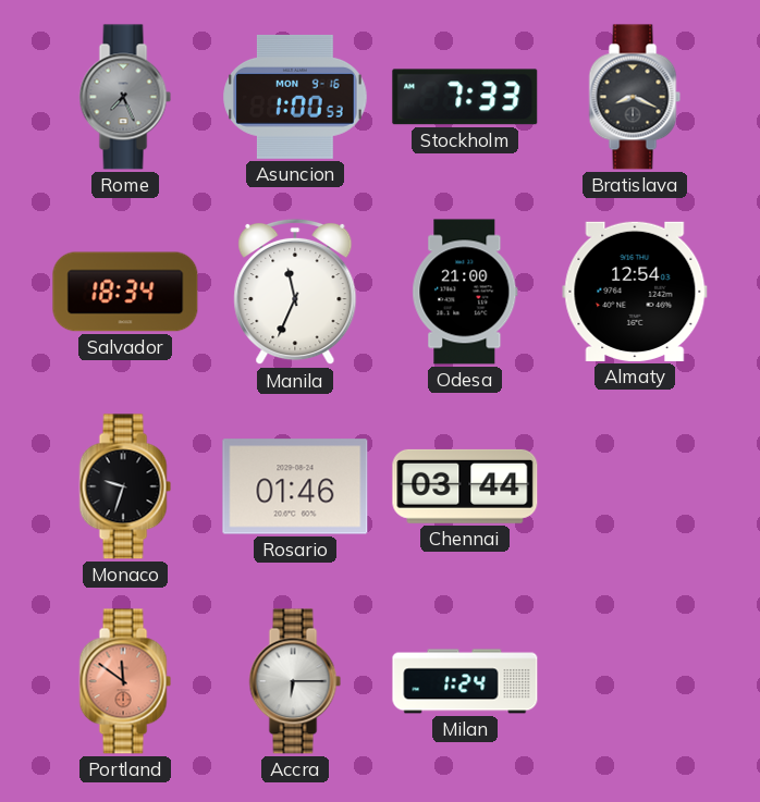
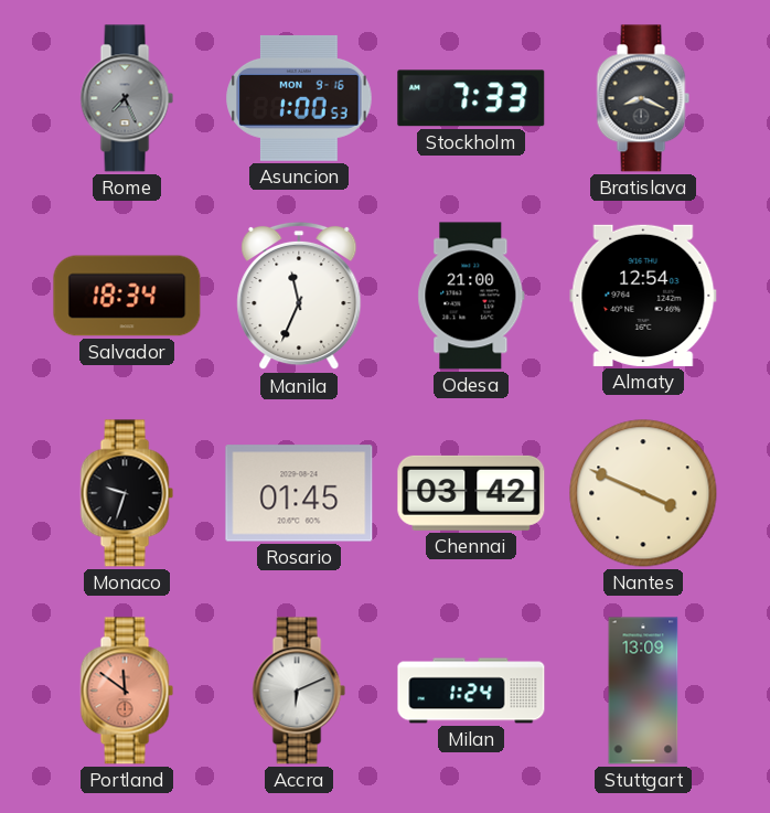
Rosario: 01:46 -> 01:45 (299, 493)
Chennai: 03:44 -> 03:42 (471, 493)
Nantes: none -> 3:49 (643, 493)
Accra: 6:15 -> 6:11 (299, 691)
Stuttgart: none -> 13:09 (643, 691)
